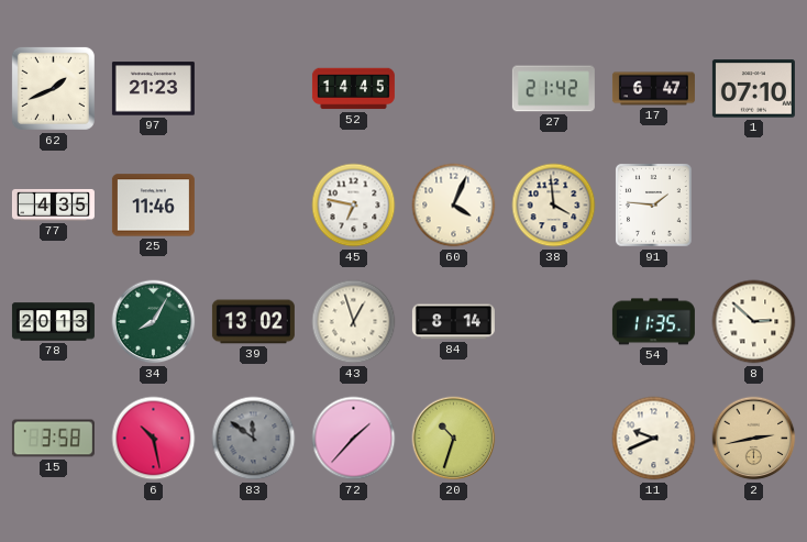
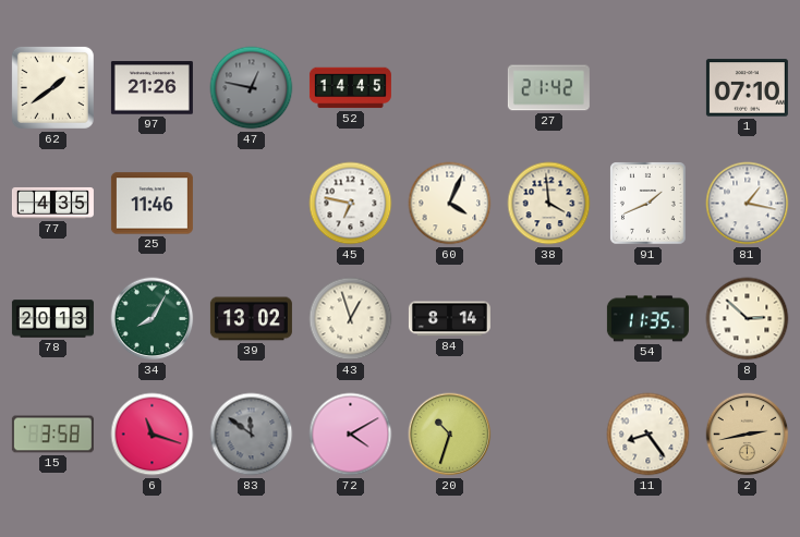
62: 1:41 -> 1:39 (52, 87)
97: 21:23 -> 21:26 (151, 88)
47: none -> 12:47 (252, 88)
17: 6:47 -> none (653, 89)
91: 1:46 -> 1:41 (649, 204)
81: none -> 1:17 (748, 204)
6: 10:28 -> 11:18 (153, 435)
72: 1:37 -> 4:10 (351, 435)
11: 9:41 -> 8:24 (649, 435)
